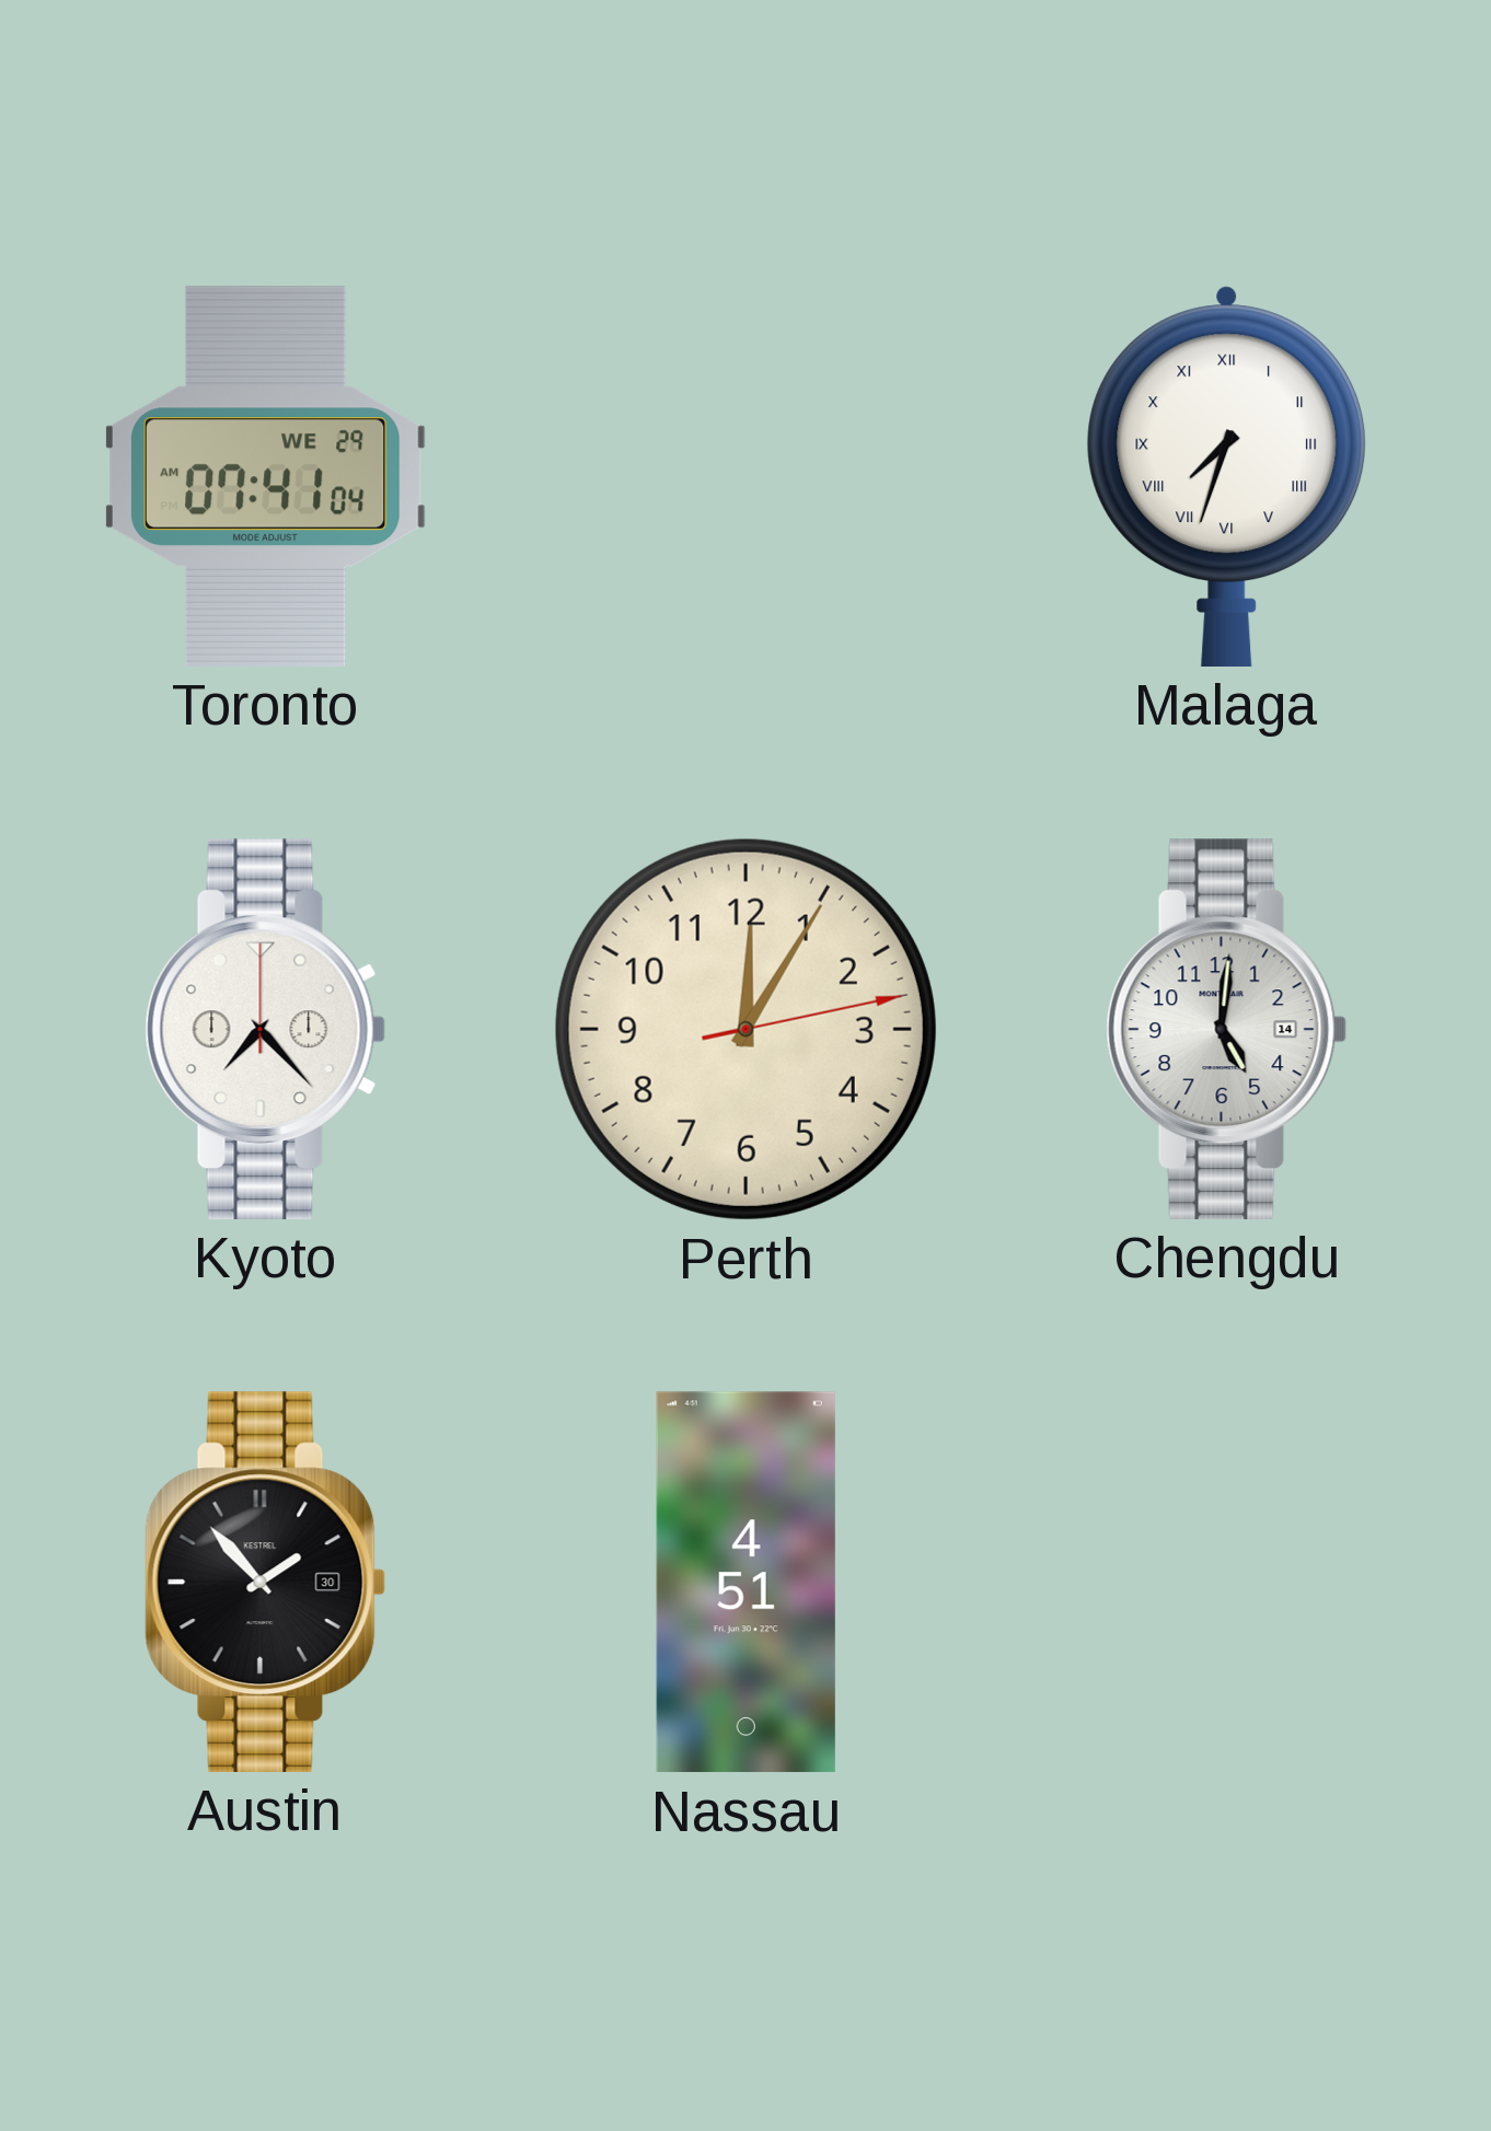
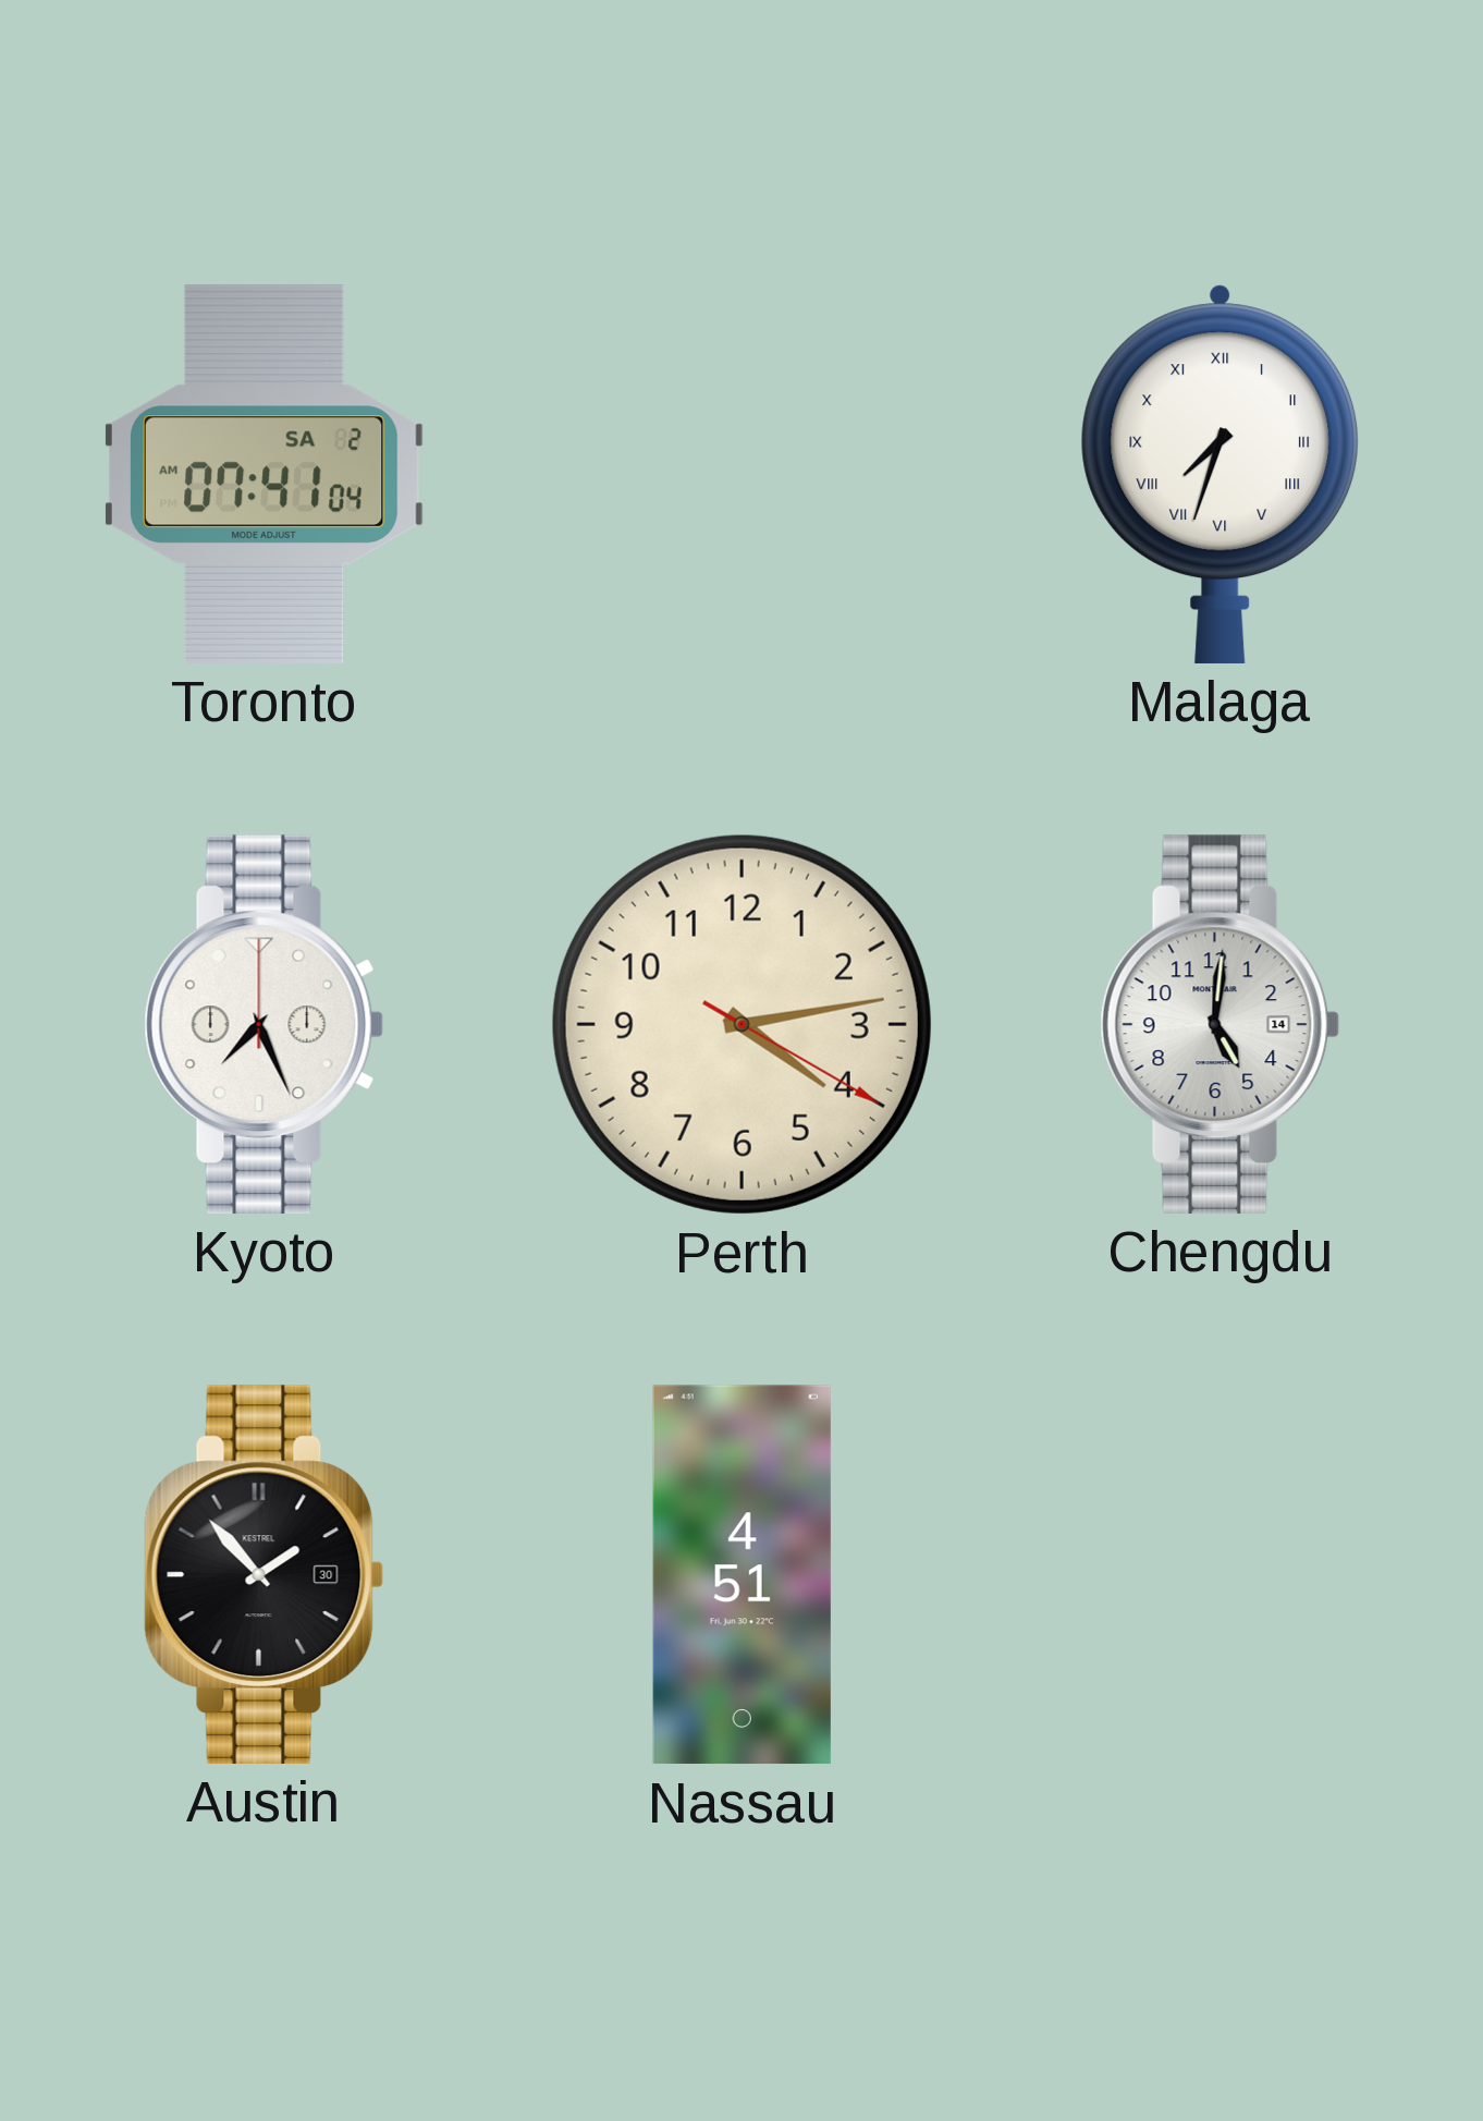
Toronto date: WE 29 -> SA 2 (263, 474)
Kyoto: 7:23 -> 7:26 (265, 1024)
Perth: 12:05 -> 4:13 (741, 1024)
